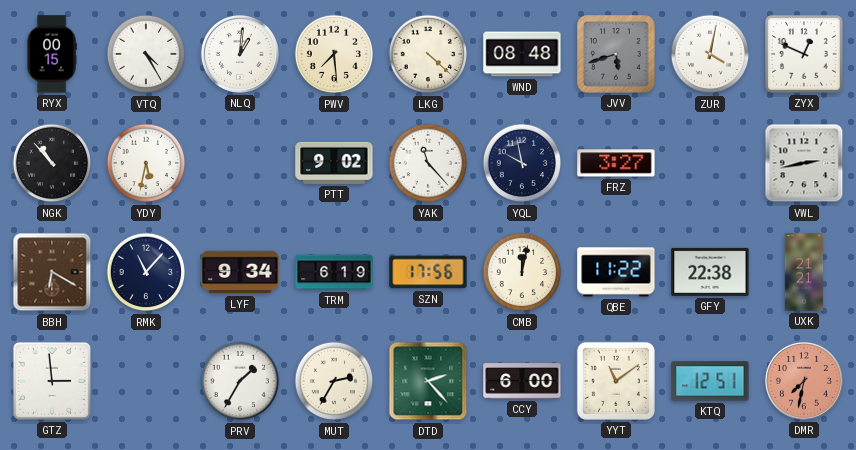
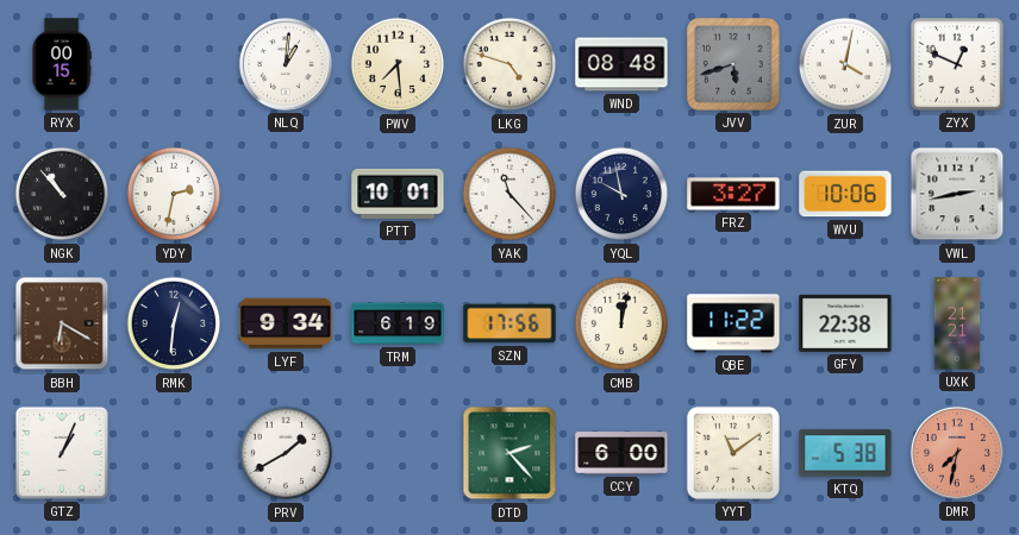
VTQ: 4:25 -> none (146, 54)
LKG: 4:22 -> 4:48 (509, 64)
YDY: 5:32 -> 2:32 (174, 194)
PTT: 9:02 -> 10:01 (398, 194)
WVU: none -> 10:06 (845, 194)
RMK: 11:07 -> 12:31 (174, 323)
GTZ: 2:59 -> 1:04 (62, 453)
PRV: 1:35 -> 1:40 (286, 453)
MUT: 2:35 -> none (334, 381)
KTQ: 12:51 -> 5:38 (845, 453)
